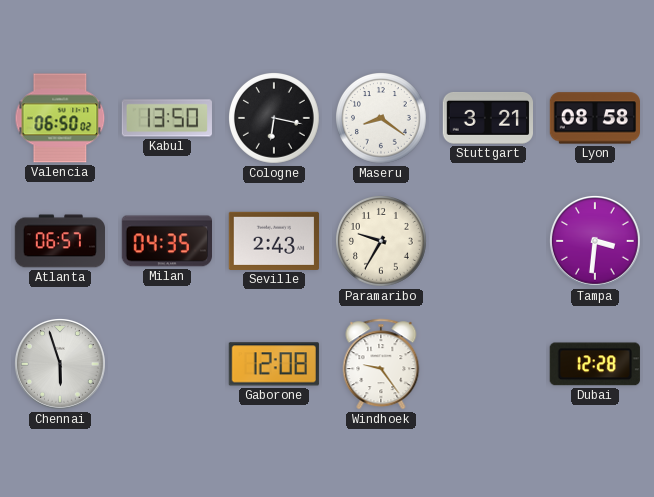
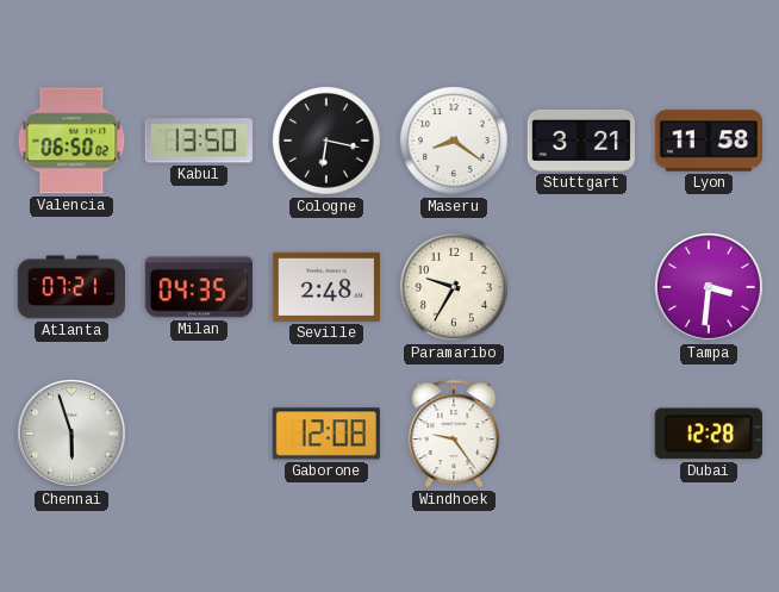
Lyon: 08:58 -> 11:58 (708, 141)
Atlanta: 06:57 -> 07:21 (70, 287)
Seville: 2:43 -> 2:48 (325, 287)
